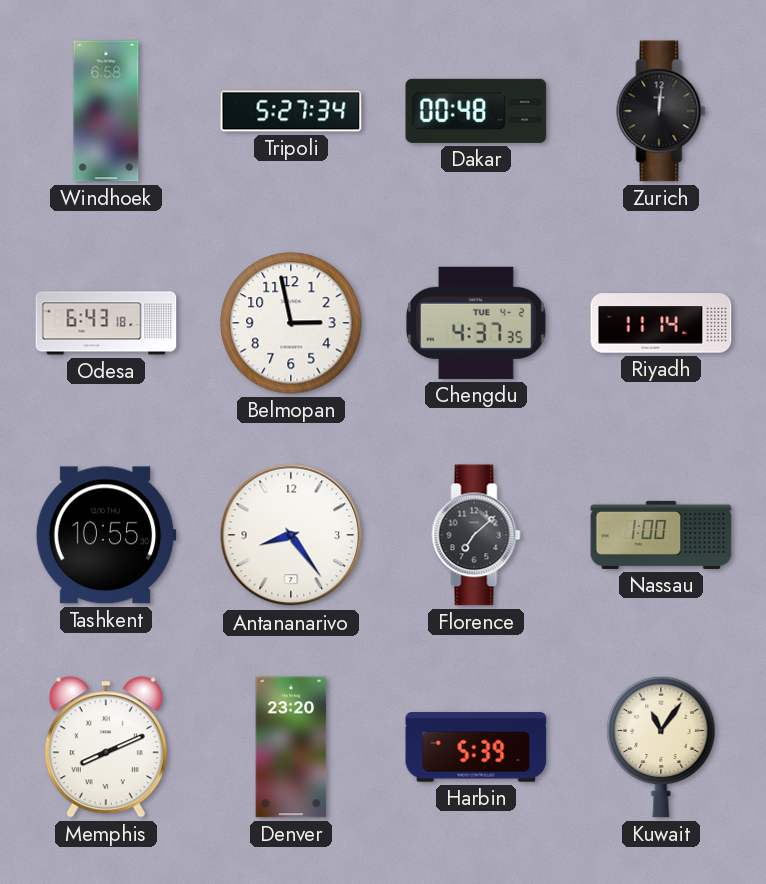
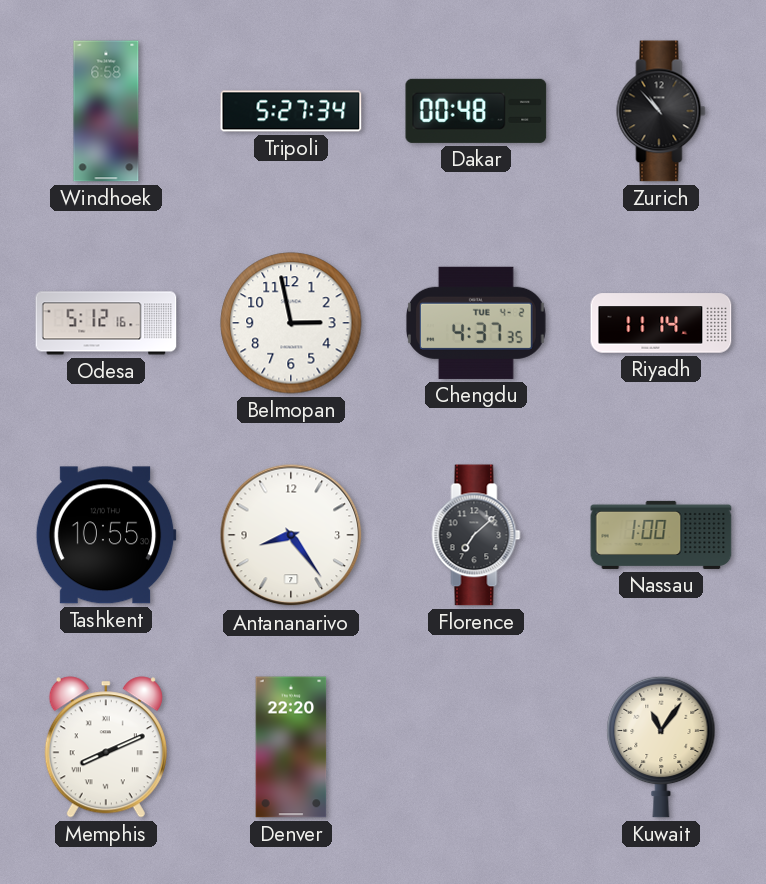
Zurich: 12:01 -> 10:53 (661, 111)
Odesa: 6:43 -> 5:12 (106, 323)
Denver: 23:20 -> 22:20 (291, 747)
Harbin: 5:39 -> none (476, 747)
